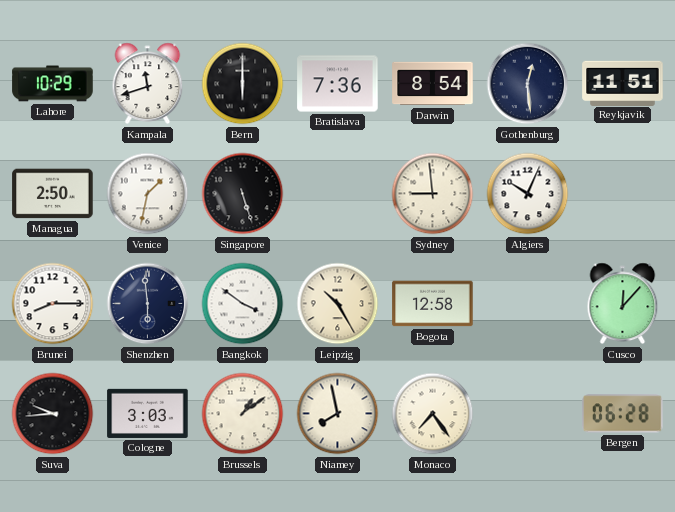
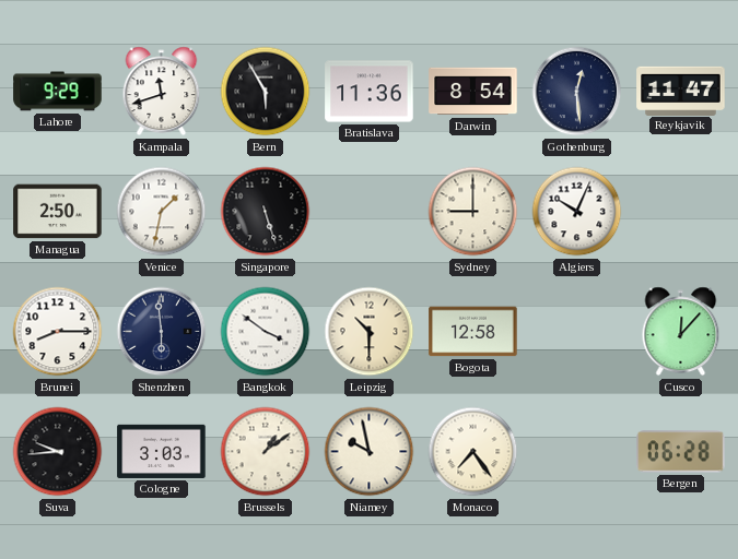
Lahore: 10:29 -> 9:29 (58, 92)
Bern: 6:00 -> 5:55 (266, 92)
Bratislava: 7:36 -> 11:36 (370, 92)
Reykjavik: 11:51 -> 11:47 (681, 91)
Sydney: 8:59 -> 9:00 (473, 212)
Leipzig: 10:25 -> 10:30 (370, 332)
Niamey: 7:58 -> 9:58 (370, 452)
